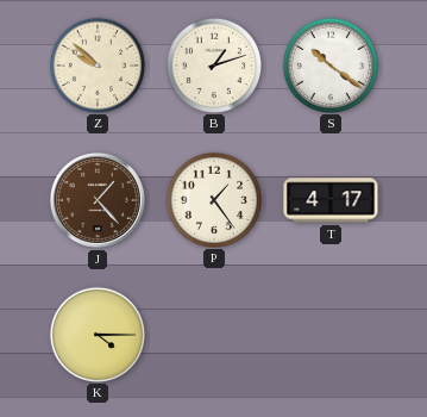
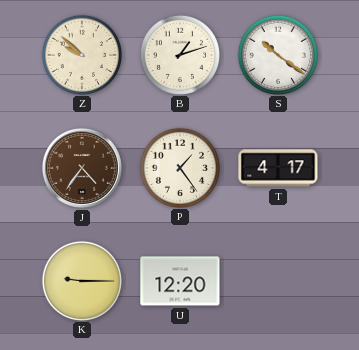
J: 1:23 -> 4:36 (82, 168)
K: 4:15 -> 9:15 (81, 280)
U: none -> 12:20 (180, 281)
